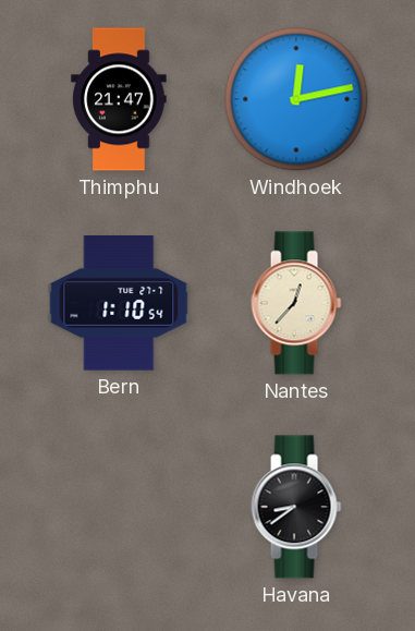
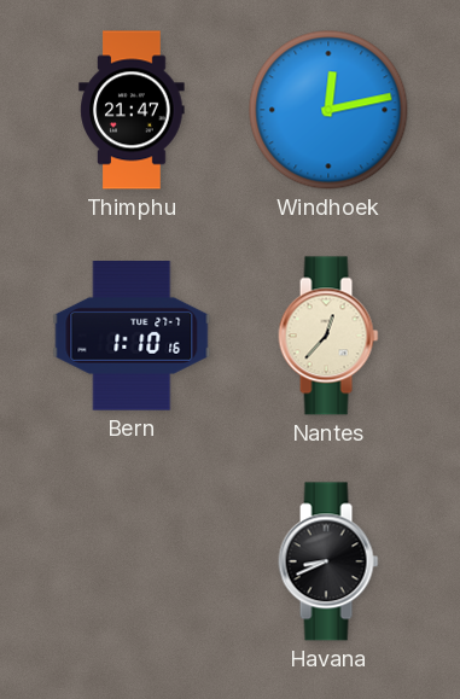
Bern: 1:10:54 -> 1:10:16 (132, 337)
Havana: 8:39 -> 8:41 (328, 561)
